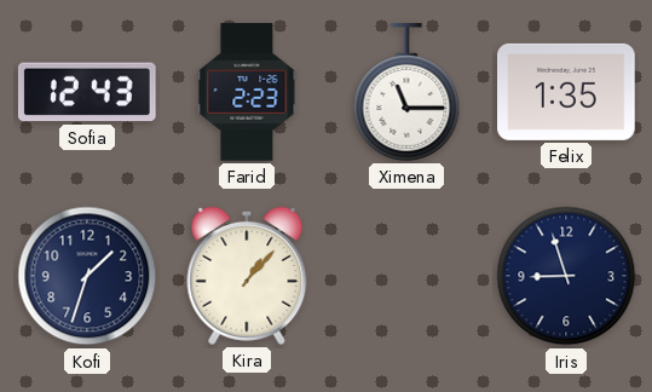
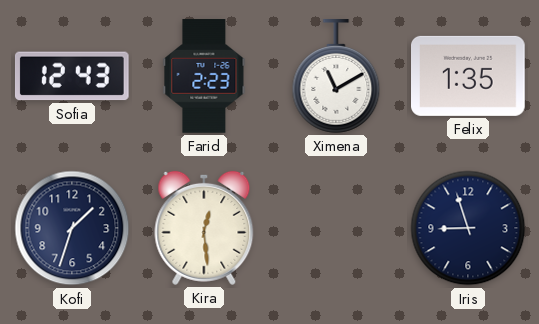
Ximena: 11:15 -> 11:10 (336, 76)
Kira: 1:07 -> 12:29 (204, 228)
